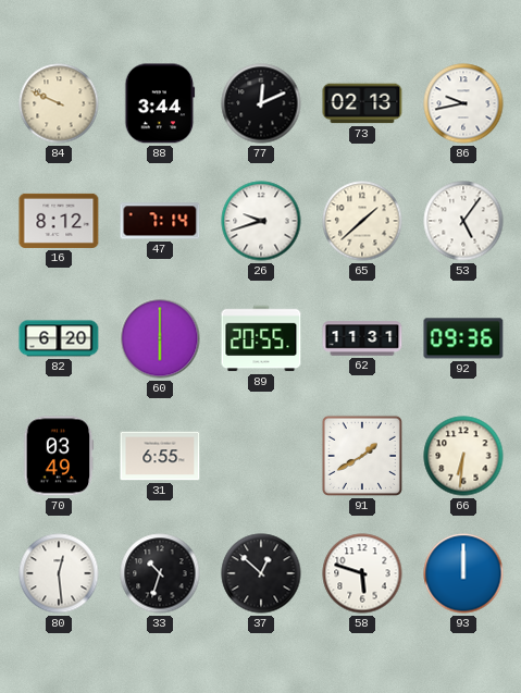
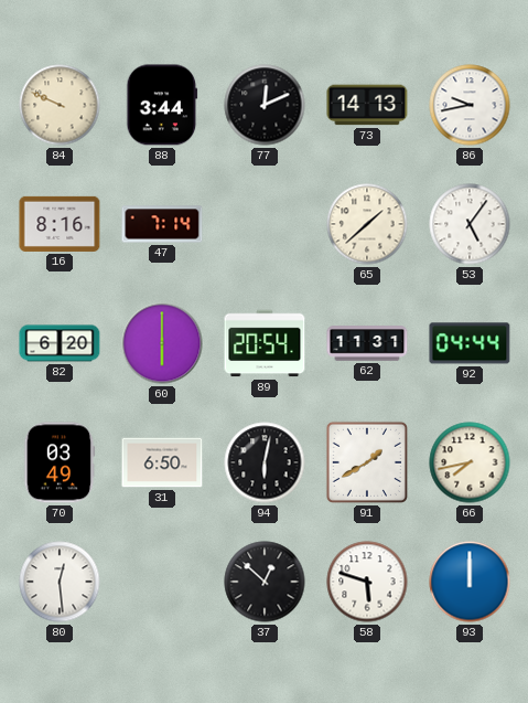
73: 02:13 -> 14:13 (367, 105)
16: 8:12 -> 8:16 (60, 224)
26: 9:42 -> none (261, 221)
89: 20:55 -> 20:54 (265, 343)
92: 09:36 -> 04:44 (470, 343)
31: 6:55 -> 6:50 (162, 462)
94: none -> 6:02 (265, 462)
66: 6:31 -> 7:43 (470, 462)
33: 10:33 -> none (160, 573)
